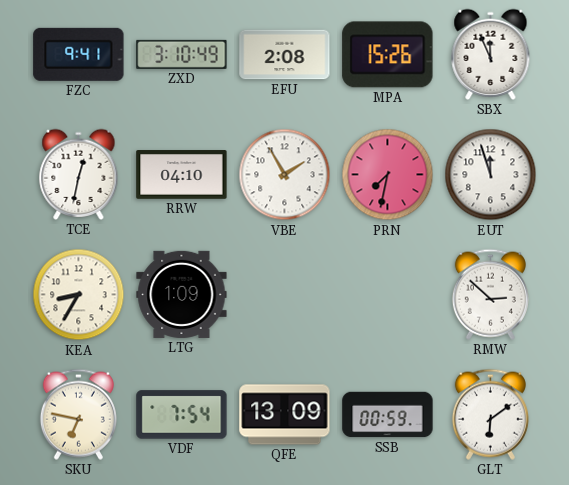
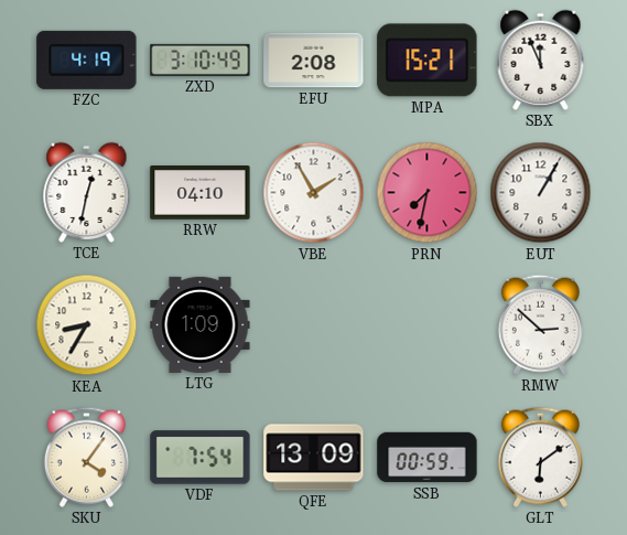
FZC: 9:41 -> 4:19 (87, 60)
MPA: 15:26 -> 15:21 (428, 61)
EUT: 11:57 -> 1:05 (541, 193)
SKU: 6:47 -> 4:06 (86, 457)
